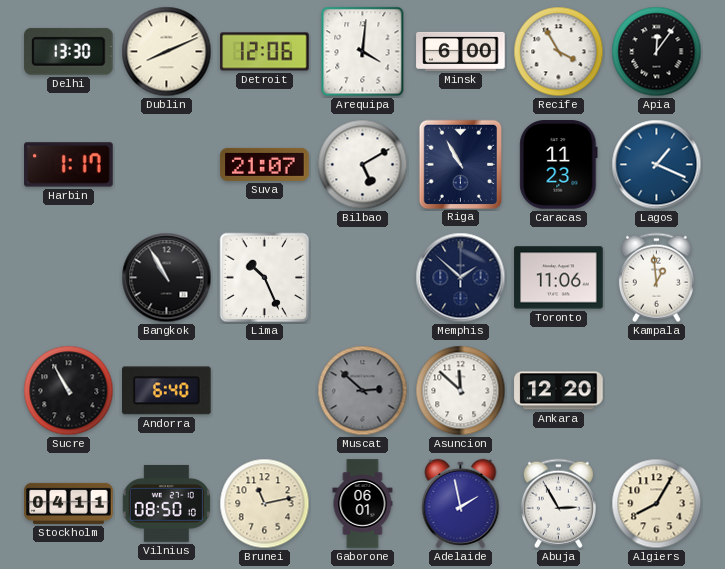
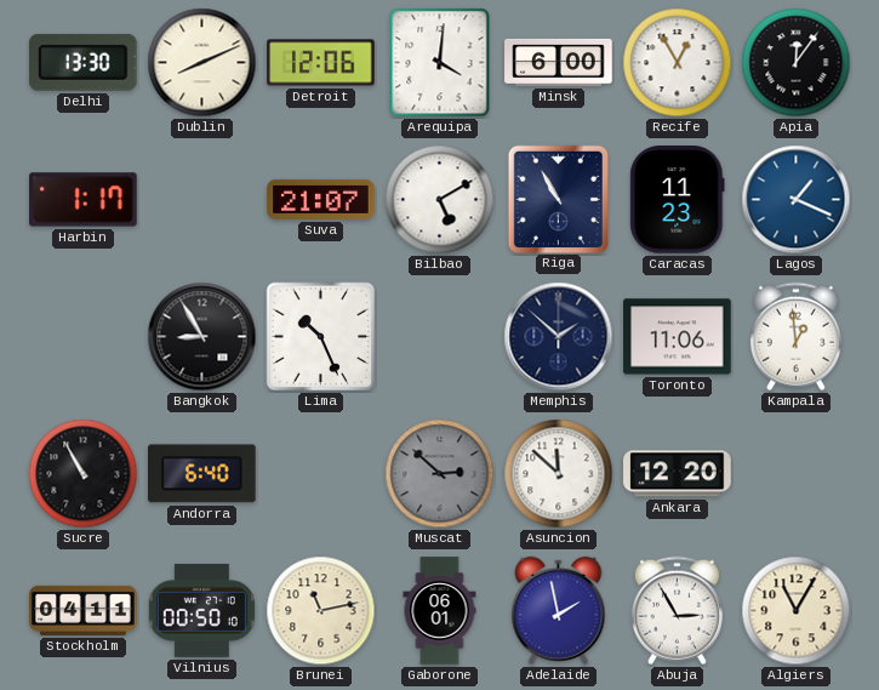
Recife: 3:55 -> 12:55 (678, 63)
Bangkok: 10:55 -> 8:55 (202, 337)
Vilnius: 08:50 -> 00:50 (201, 610)
Algiers: 8:05 -> 11:05 (797, 611)
